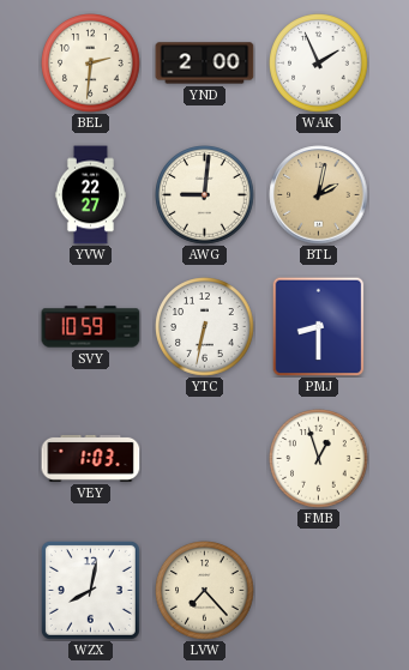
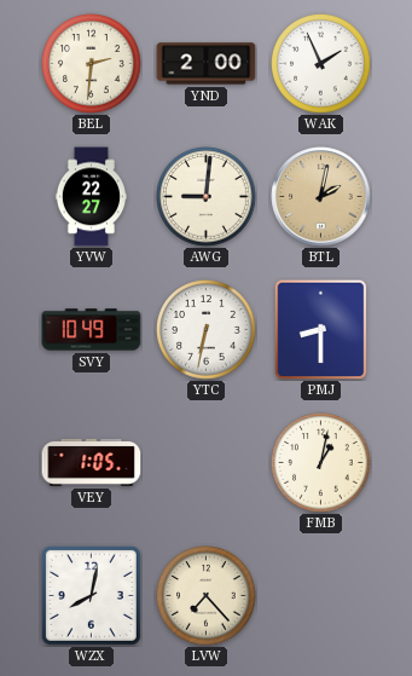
SVY: 10:59 -> 10:49 (92, 330)
VEY: 1:03 -> 1:05 (92, 462)
FMB: 12:57 -> 1:02 (321, 463)
